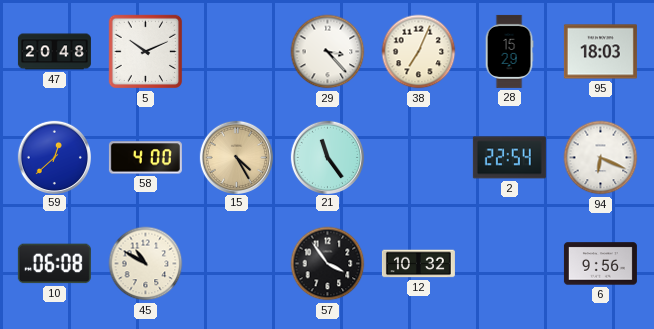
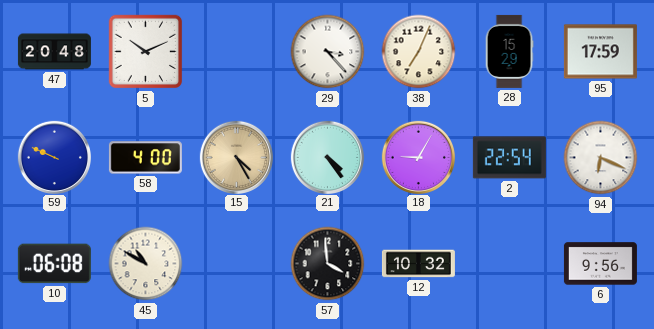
95: 18:03 -> 17:59 (600, 52)
59: 12:38 -> 9:49 (54, 157)
21: 11:24 -> 4:24 (327, 157)
18: none -> 9:05 (418, 157)
57: 3:54 -> 3:59 (328, 264)
